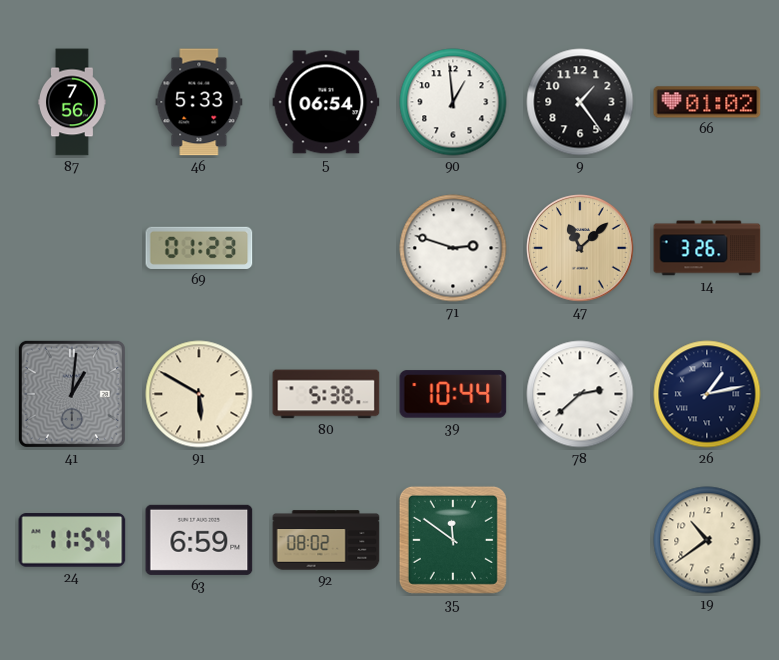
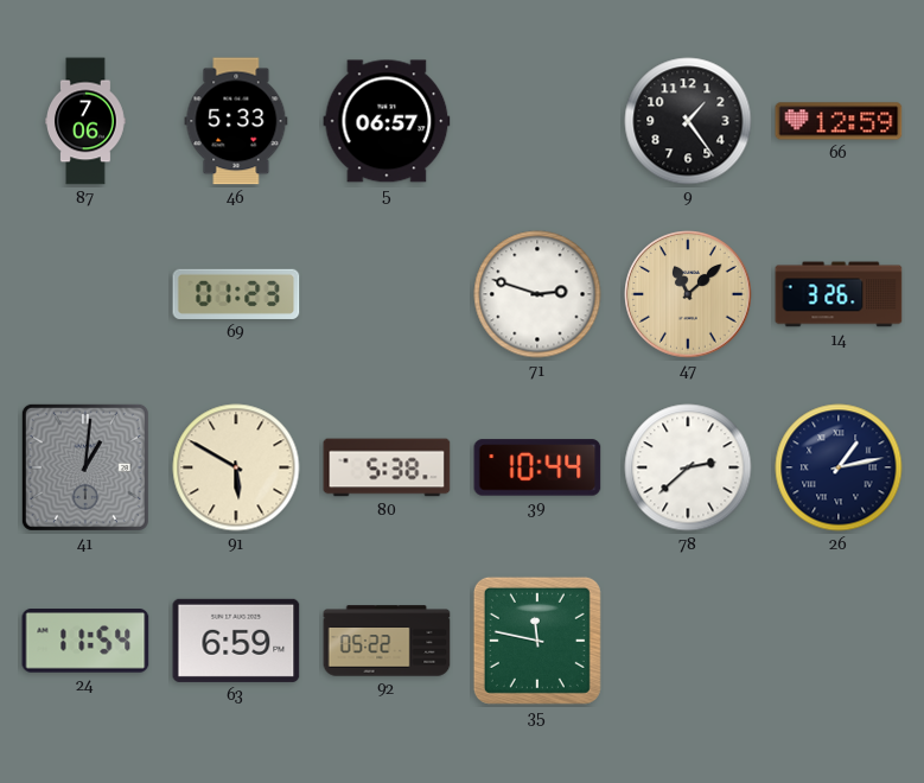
87: 7:56 -> 7:06 (85, 121)
5: 06:54 -> 06:57 (387, 121)
90: 12:59 -> none (453, 102)
66: 01:02 -> 12:59 (839, 121)
92: 08:02 -> 05:22 (387, 641)
35: 11:51 -> 11:47 (537, 641)
19: 10:39 -> none (707, 540)
